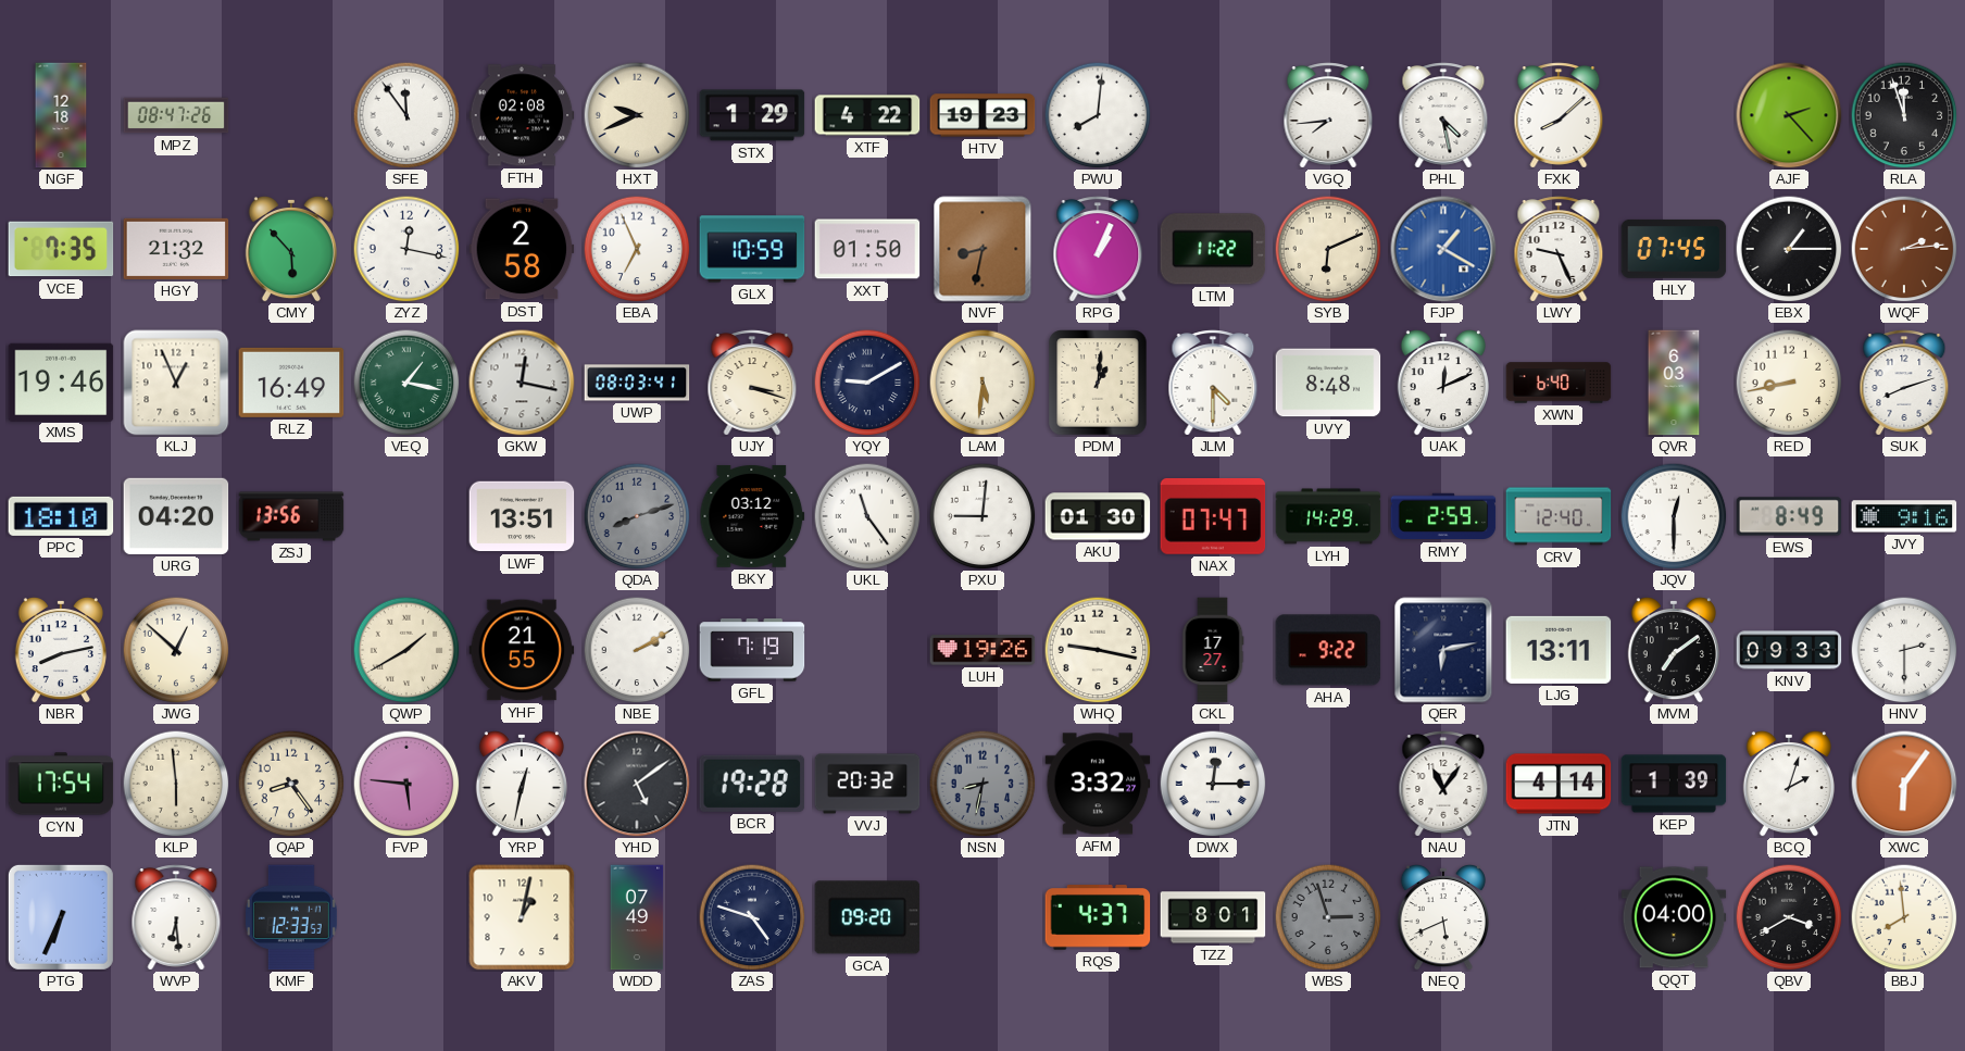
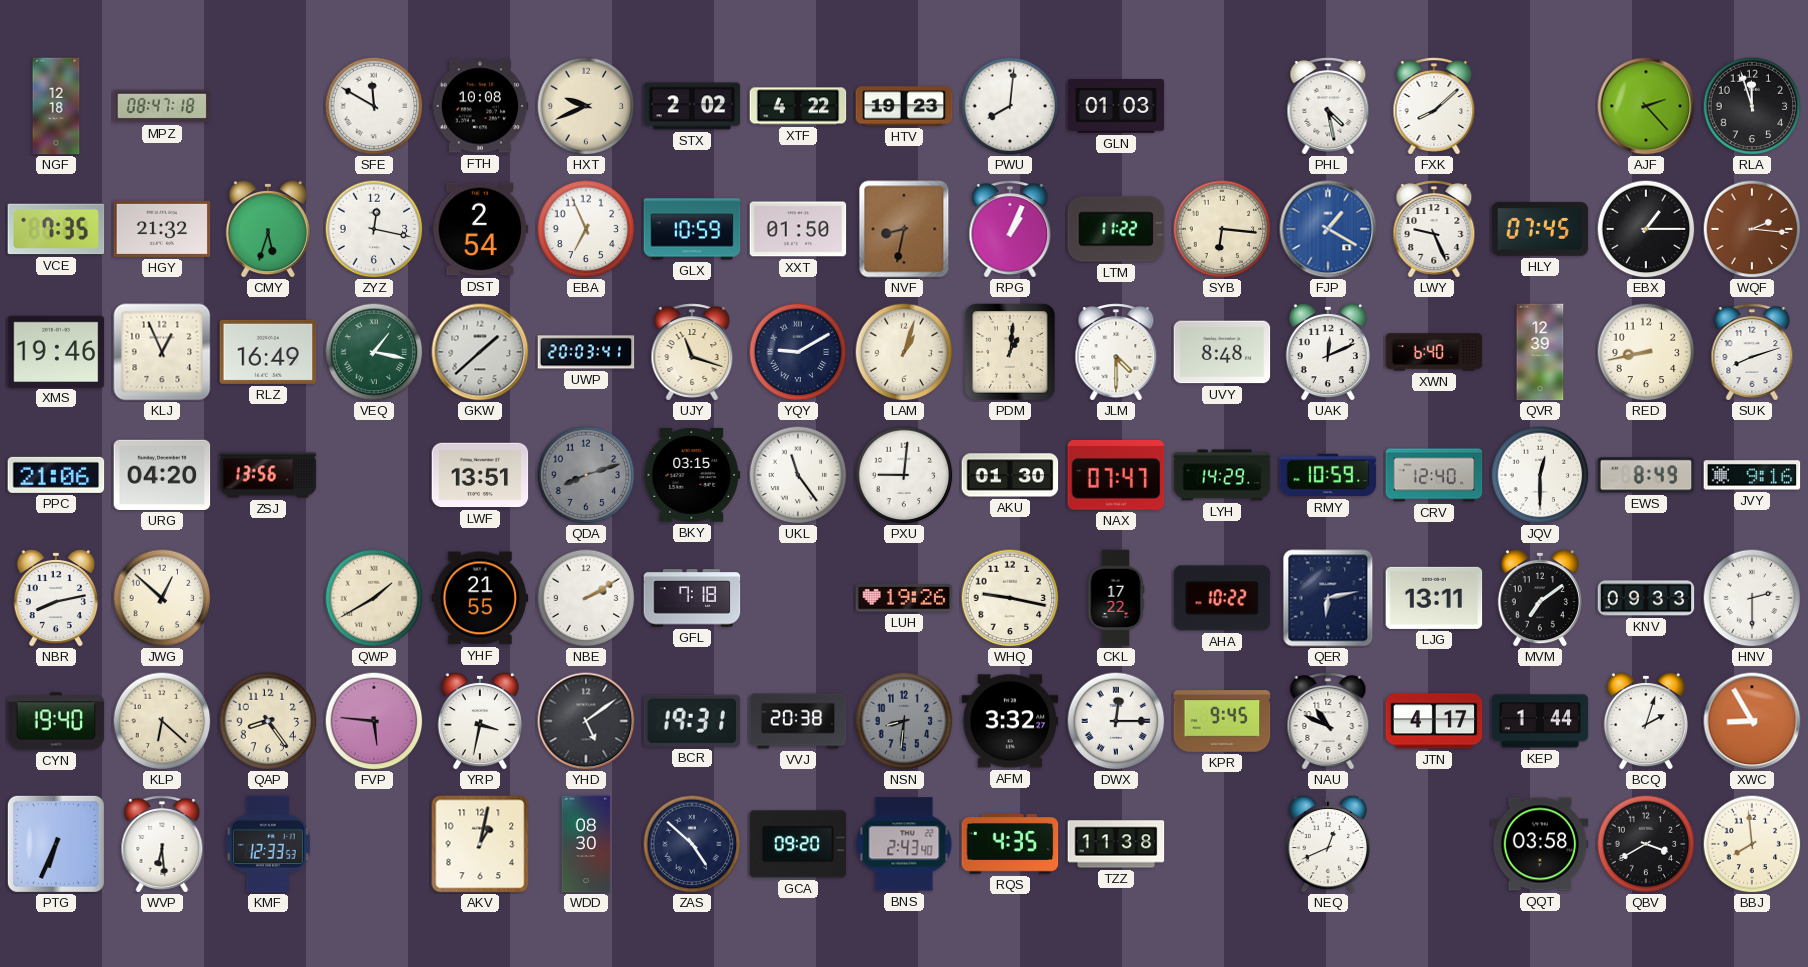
MPZ: 08:47:26 -> 08:47:18 (162, 106)
SFE: 11:54 -> 11:50 (374, 106)
FTH: 02:08 -> 10:08 (480, 106)
STX: 1:29 -> 2:02 (692, 106)
GLN: none -> 01:03 (1116, 107)
VGQ: 7:44 -> none (1328, 115)
CMY: 5:53 -> 5:33 (268, 229)
DST: 2:58 -> 2:54 (480, 229)
SYB: 6:11 -> 6:16 (1222, 229)
WQF: 2:14 -> 2:16 (1752, 229)
GKW: 12:17 -> 1:38 (480, 352)
UWP: 08:03 -> 20:03 (586, 352)
UJY: 3:18 -> 11:18 (692, 352)
LAM: 5:31 -> 1:03 (904, 352)
QVR: 6:03 -> 12:39 (1540, 352)
PPC: 18:10 -> 21:06 (56, 475)
BKY: 03:12 -> 03:15 (692, 475)
RMY: 2:59 -> 10:59 (1328, 475)
GFL: 7:19 -> 7:18 (692, 598)
CKL: 17:27 -> 17:22 (1116, 598)
AHA: 9:22 -> 10:22 (1222, 598)
CYN: 17:54 -> 19:40 (56, 721)
KLP: 5:59 -> 6:22 (162, 721)
YRP: 12:32 -> 3:32 (480, 721)
BCR: 19:28 -> 19:31 (692, 721)
VVJ: 20:32 -> 20:38 (798, 721)
NSN: 8:32 -> 8:31 (904, 721)
KPR: none -> 9:45 (1222, 721)
NAU: 11:06 -> 10:49 (1328, 721)
JTN: 4:14 -> 4:17 (1434, 721)
KEP: 1:39 -> 1:44 (1540, 721)
XWC: 6:06 -> 8:55 (1752, 721)
WDD: 07:49 -> 08:30 (586, 844)
ZAS: 4:48 -> 4:52 (692, 844)
BNS: none -> 2:43 (904, 844)
RQS: 4:37 -> 4:35 (1010, 844)
TZZ: 8:01 -> 11:38 (1116, 844)
WBS: 2:57 -> none (1328, 917)
NEQ: 5:41 -> 12:41 (1328, 844)
QQT: 04:00 -> 03:58 (1540, 844)
